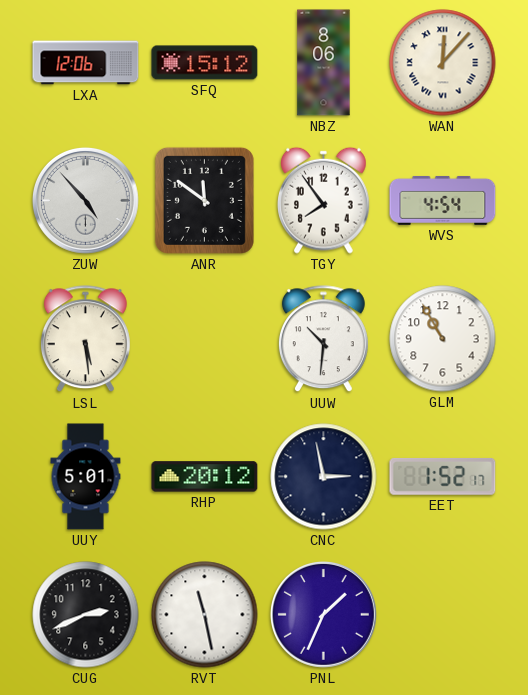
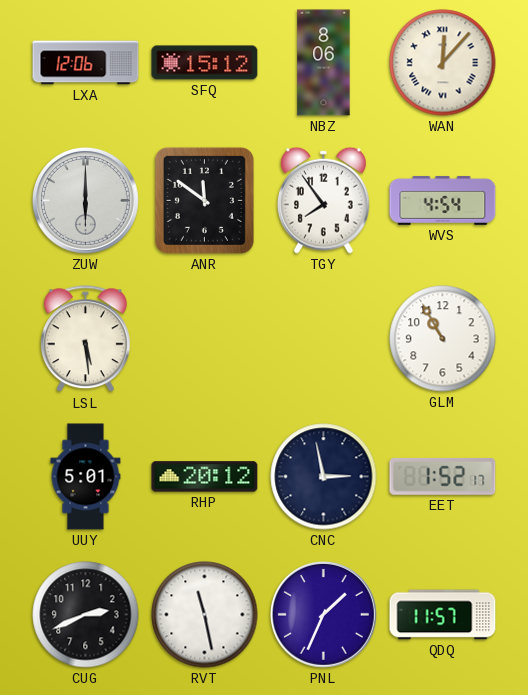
ZUW: 4:53 -> 6:00 (85, 200)
UUW: 10:31 -> none (323, 339)
QDQ: none -> 11:57 (443, 615)
